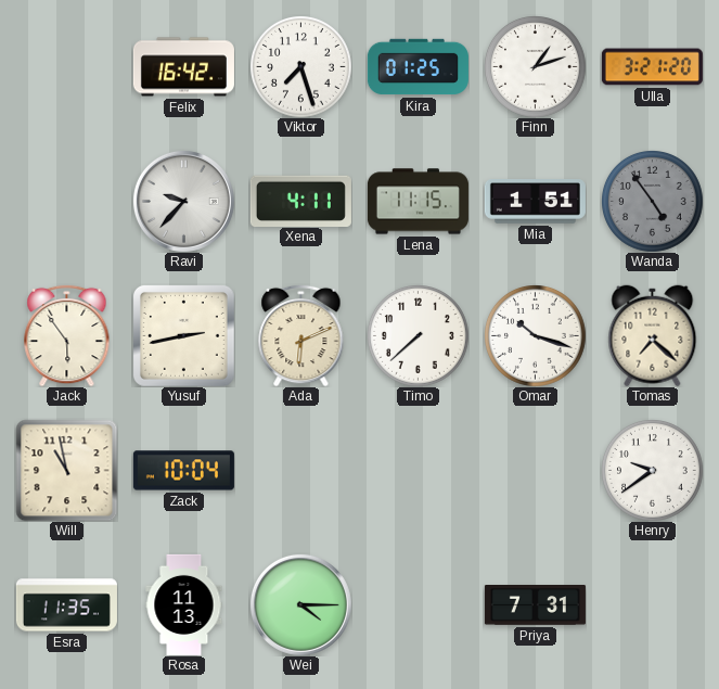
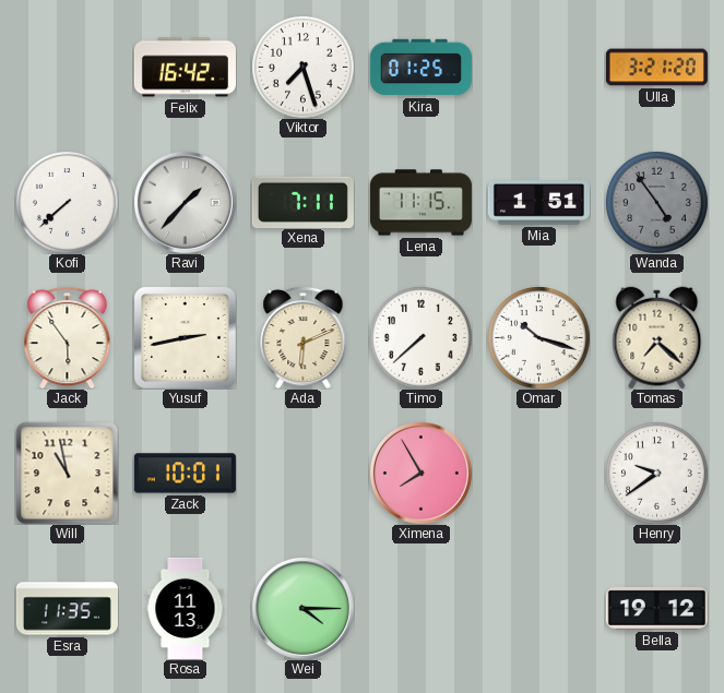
Finn: 1:12 -> none (536, 67)
Kofi: none -> 7:38 (68, 203)
Ravi: 9:37 -> 1:37 (185, 202)
Xena: 4:11 -> 7:11 (302, 202)
Zack: 10:04 -> 10:01 (185, 474)
Ximena: none -> 7:55 (420, 473)
Priya: 7:31 -> none (535, 605)
Bella: none -> 19:12 (656, 608)
